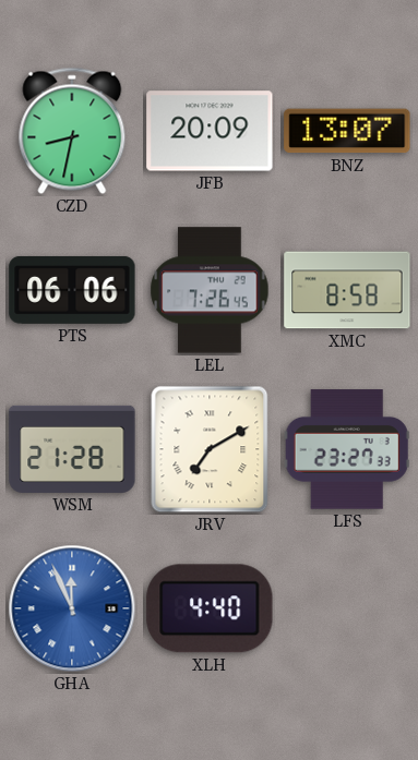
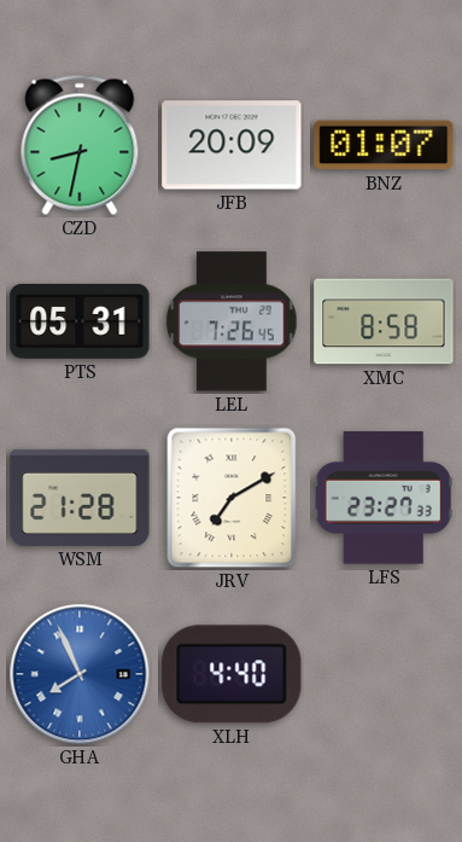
BNZ: 13:07 -> 01:07 (384, 145)
PTS: 06:06 -> 05:31 (80, 321)
GHA: 11:56 -> 7:56 (80, 674)
